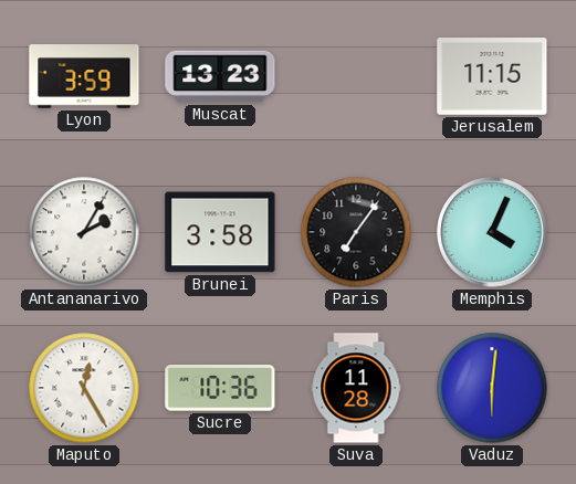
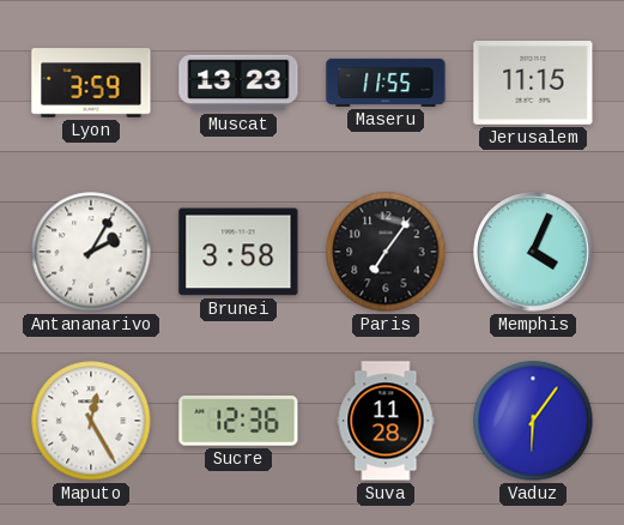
Maseru: none -> 11:55 (386, 83)
Sucre: 10:36 -> 12:36 (238, 422)
Vaduz: 6:01 -> 6:06 (533, 421)
